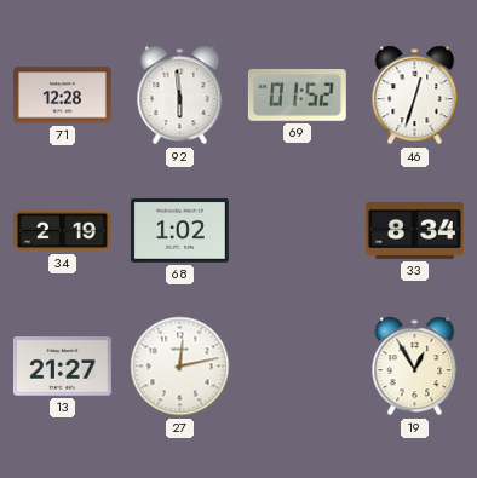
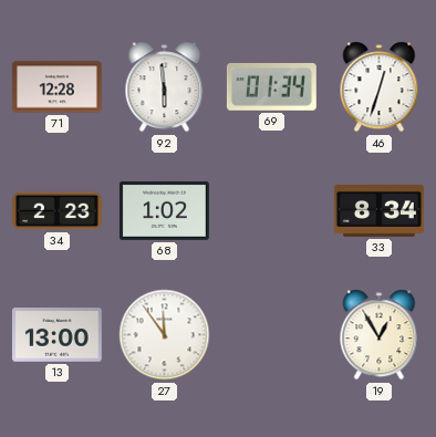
69: 01:52 -> 01:34 (271, 87)
34: 2:19 -> 2:23 (56, 211)
13: 21:27 -> 13:00 (56, 335)
27: 12:13 -> 11:54 (165, 335)
